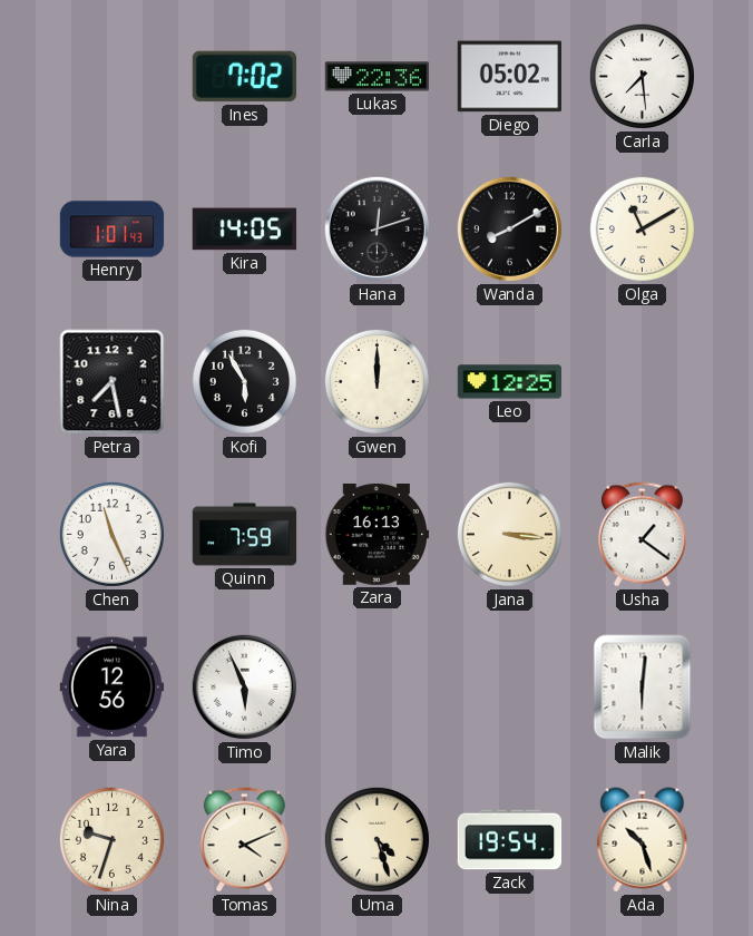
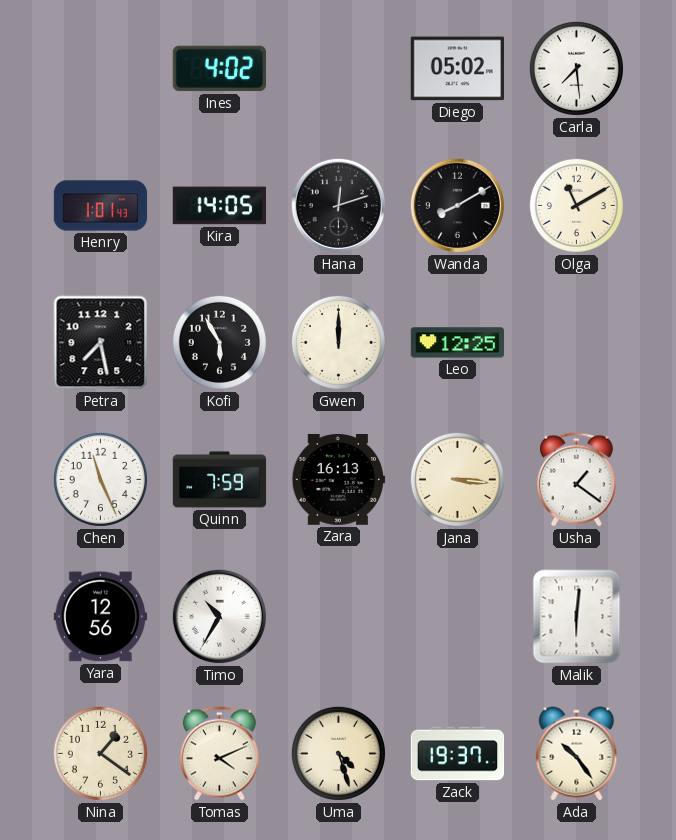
Ines: 7:02 -> 4:02 (220, 69)
Lukas: 22:36 -> none (378, 77)
Timo: 5:56 -> 10:35 (219, 616)
Nina: 9:33 -> 1:21 (100, 753)
Zack: 19:54 -> 19:37 (458, 754)
Ada: 10:27 -> 10:24 (577, 754)
